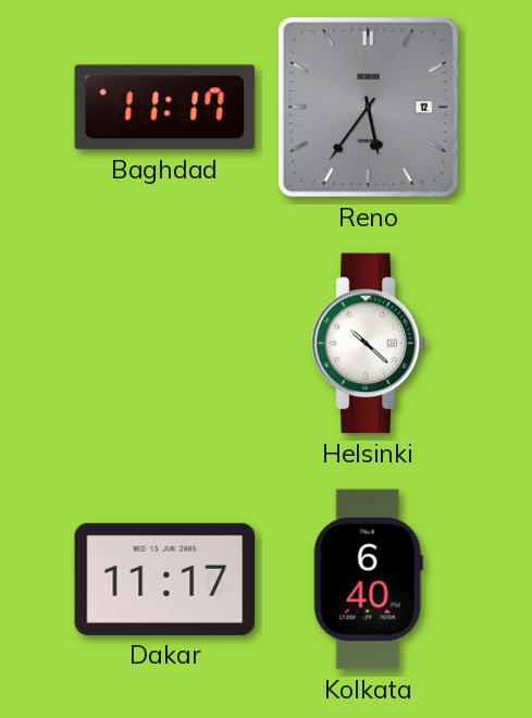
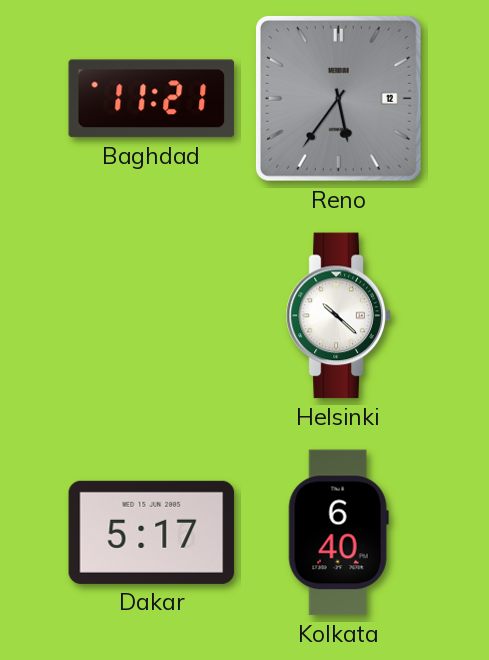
Baghdad: 11:17 -> 11:21 (152, 99)
Dakar: 11:17 -> 5:17 (152, 532)
